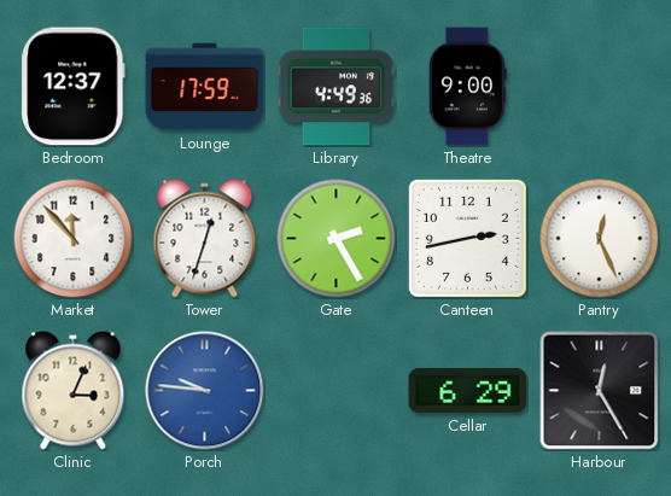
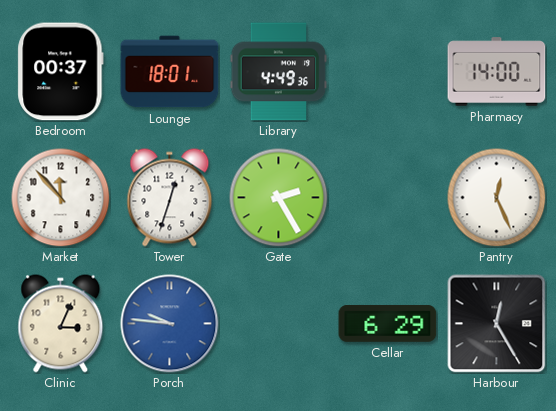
Bedroom: 12:37 -> 00:37 (61, 72)
Lounge: 17:59 -> 18:01 (170, 72)
Theatre: 9:00 -> none (467, 87)
Pharmacy: none -> 14:00 (497, 72)
Canteen: 2:43 -> none (467, 238)
